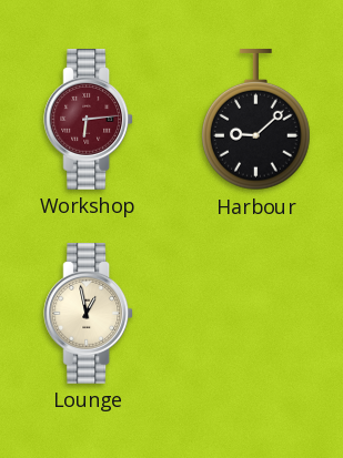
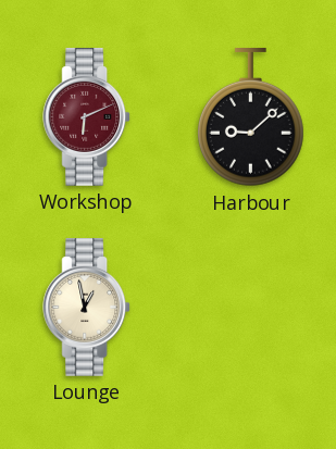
Workshop: 6:14 -> 6:11 (87, 117)
